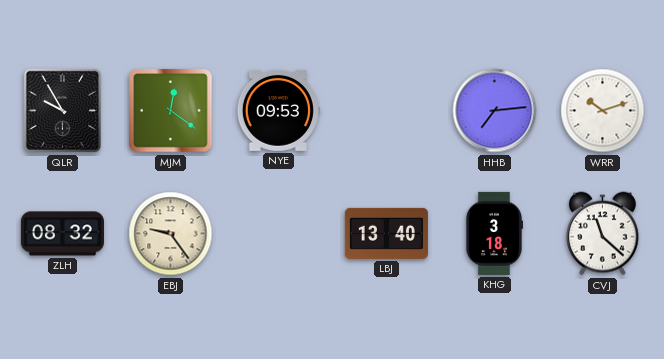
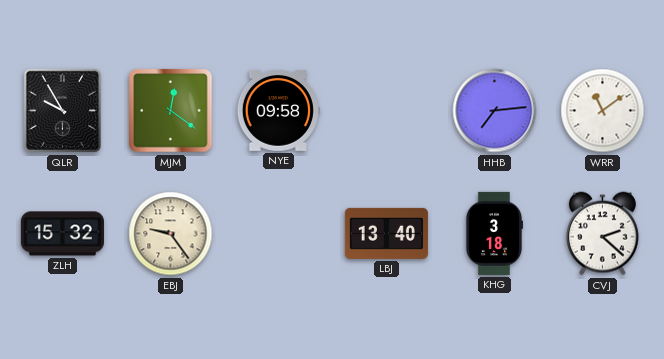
NYE: 09:53 -> 09:58 (278, 111)
WRR: 10:12 -> 11:09 (603, 111)
ZLH: 08:32 -> 15:32 (62, 234)
CVJ: 11:22 -> 2:22 (602, 234)
